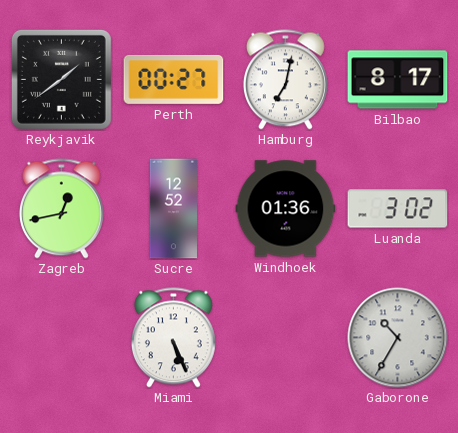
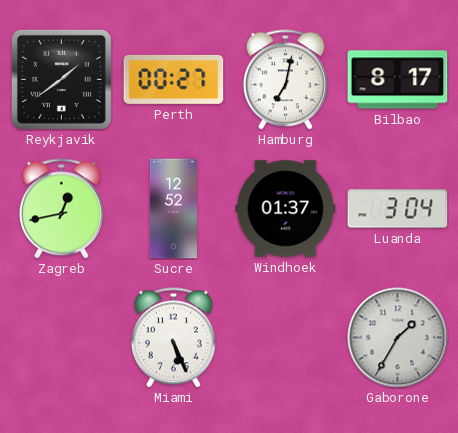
Windhoek: 01:36 -> 01:37 (286, 209)
Luanda: 3:02 -> 3:04 (398, 209)
Gaborone: 10:35 -> 1:35 (398, 338)
